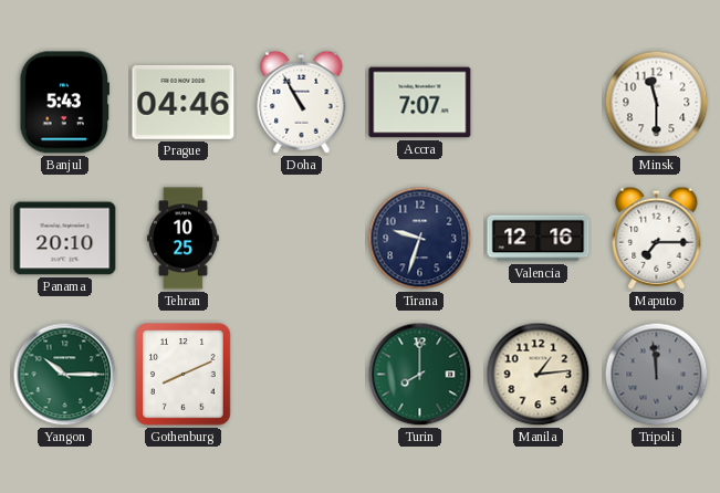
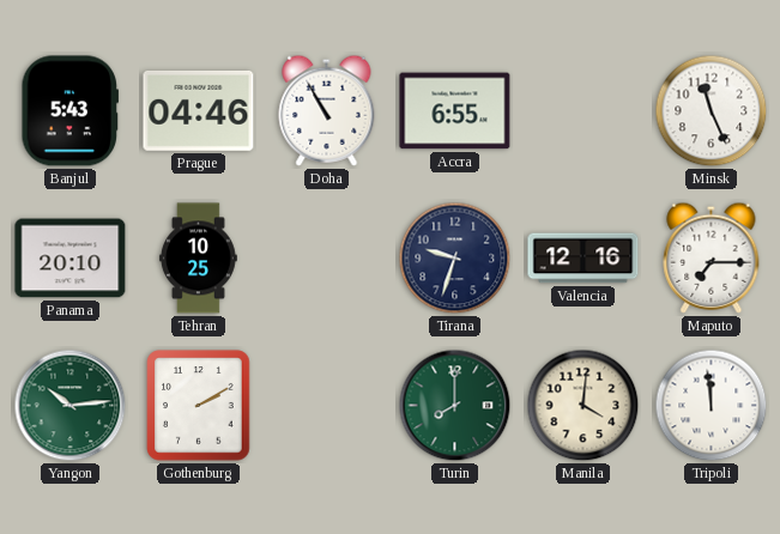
Accra: 7:07 -> 6:55 (455, 111)
Minsk: 11:30 -> 11:26 (712, 111)
Yangon: 10:15 -> 10:14 (71, 406)
Gothenburg: 8:11 -> 2:10 (199, 406)
Manila: 1:14 -> 4:01 (584, 406)
Tripoli dial: grey -> white (712, 406)
